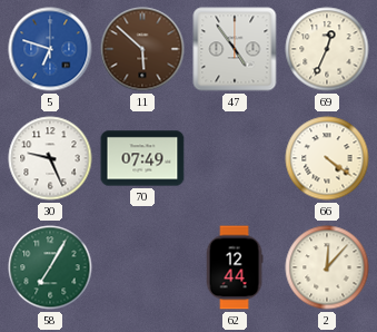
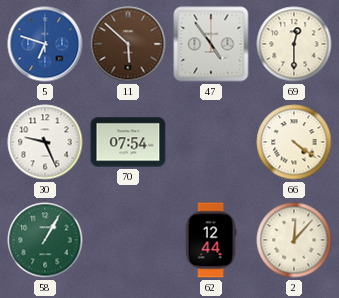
69: 12:34 -> 12:30 (294, 44)
70: 07:49 -> 07:54 (128, 142)
58: 7:05 -> 1:05 (45, 240)
